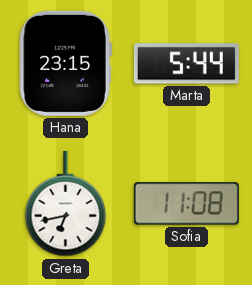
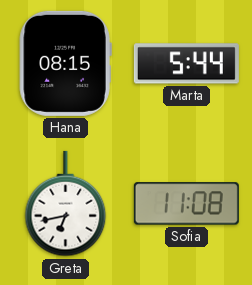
Hana: 23:15 -> 08:15 (65, 63)
